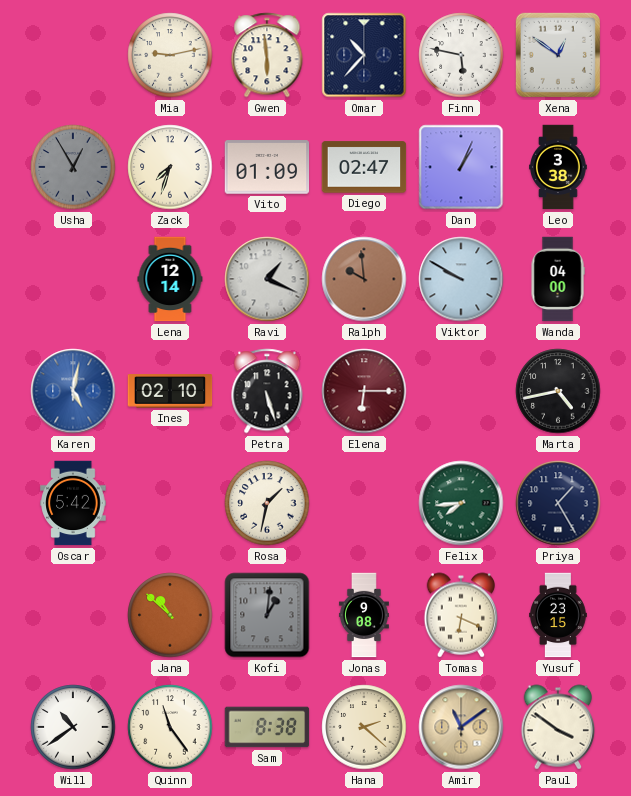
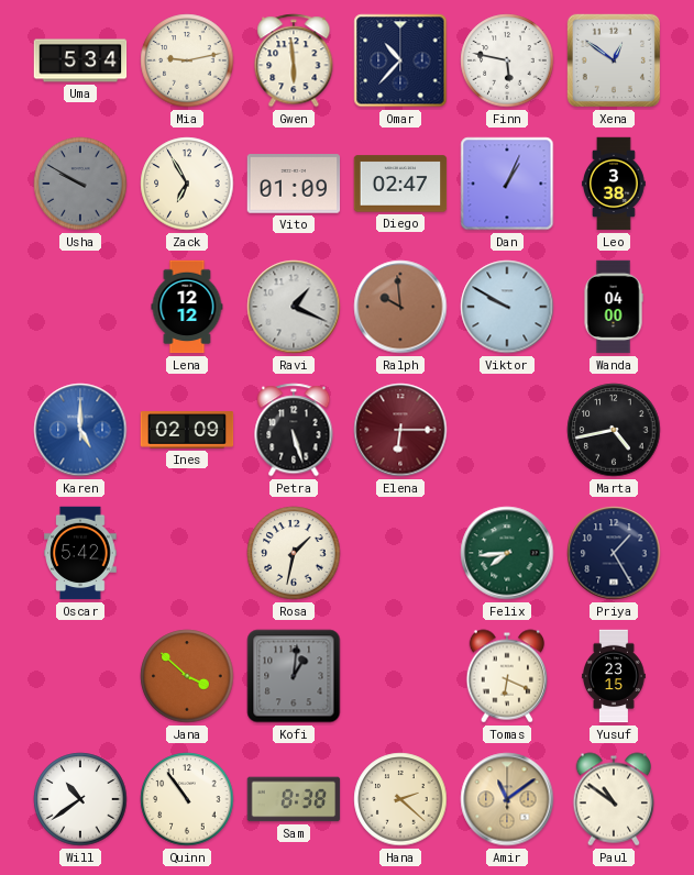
Uma: none -> 5:34 (80, 60)
Usha: 12:55 -> 9:50 (80, 184)
Zack: 7:33 -> 6:55 (187, 184)
Lena: 12:14 -> 12:12 (187, 307)
Karen: 5:02 -> 5:00 (80, 430)
Ines: 02:10 -> 02:09 (187, 430)
Jana: 10:52 -> 3:52 (187, 676)
Jonas: 9:08 -> none (364, 615)
Quinn: 11:24 -> 10:54 (187, 799)
Paul: 3:51 -> 10:51 (614, 799)
